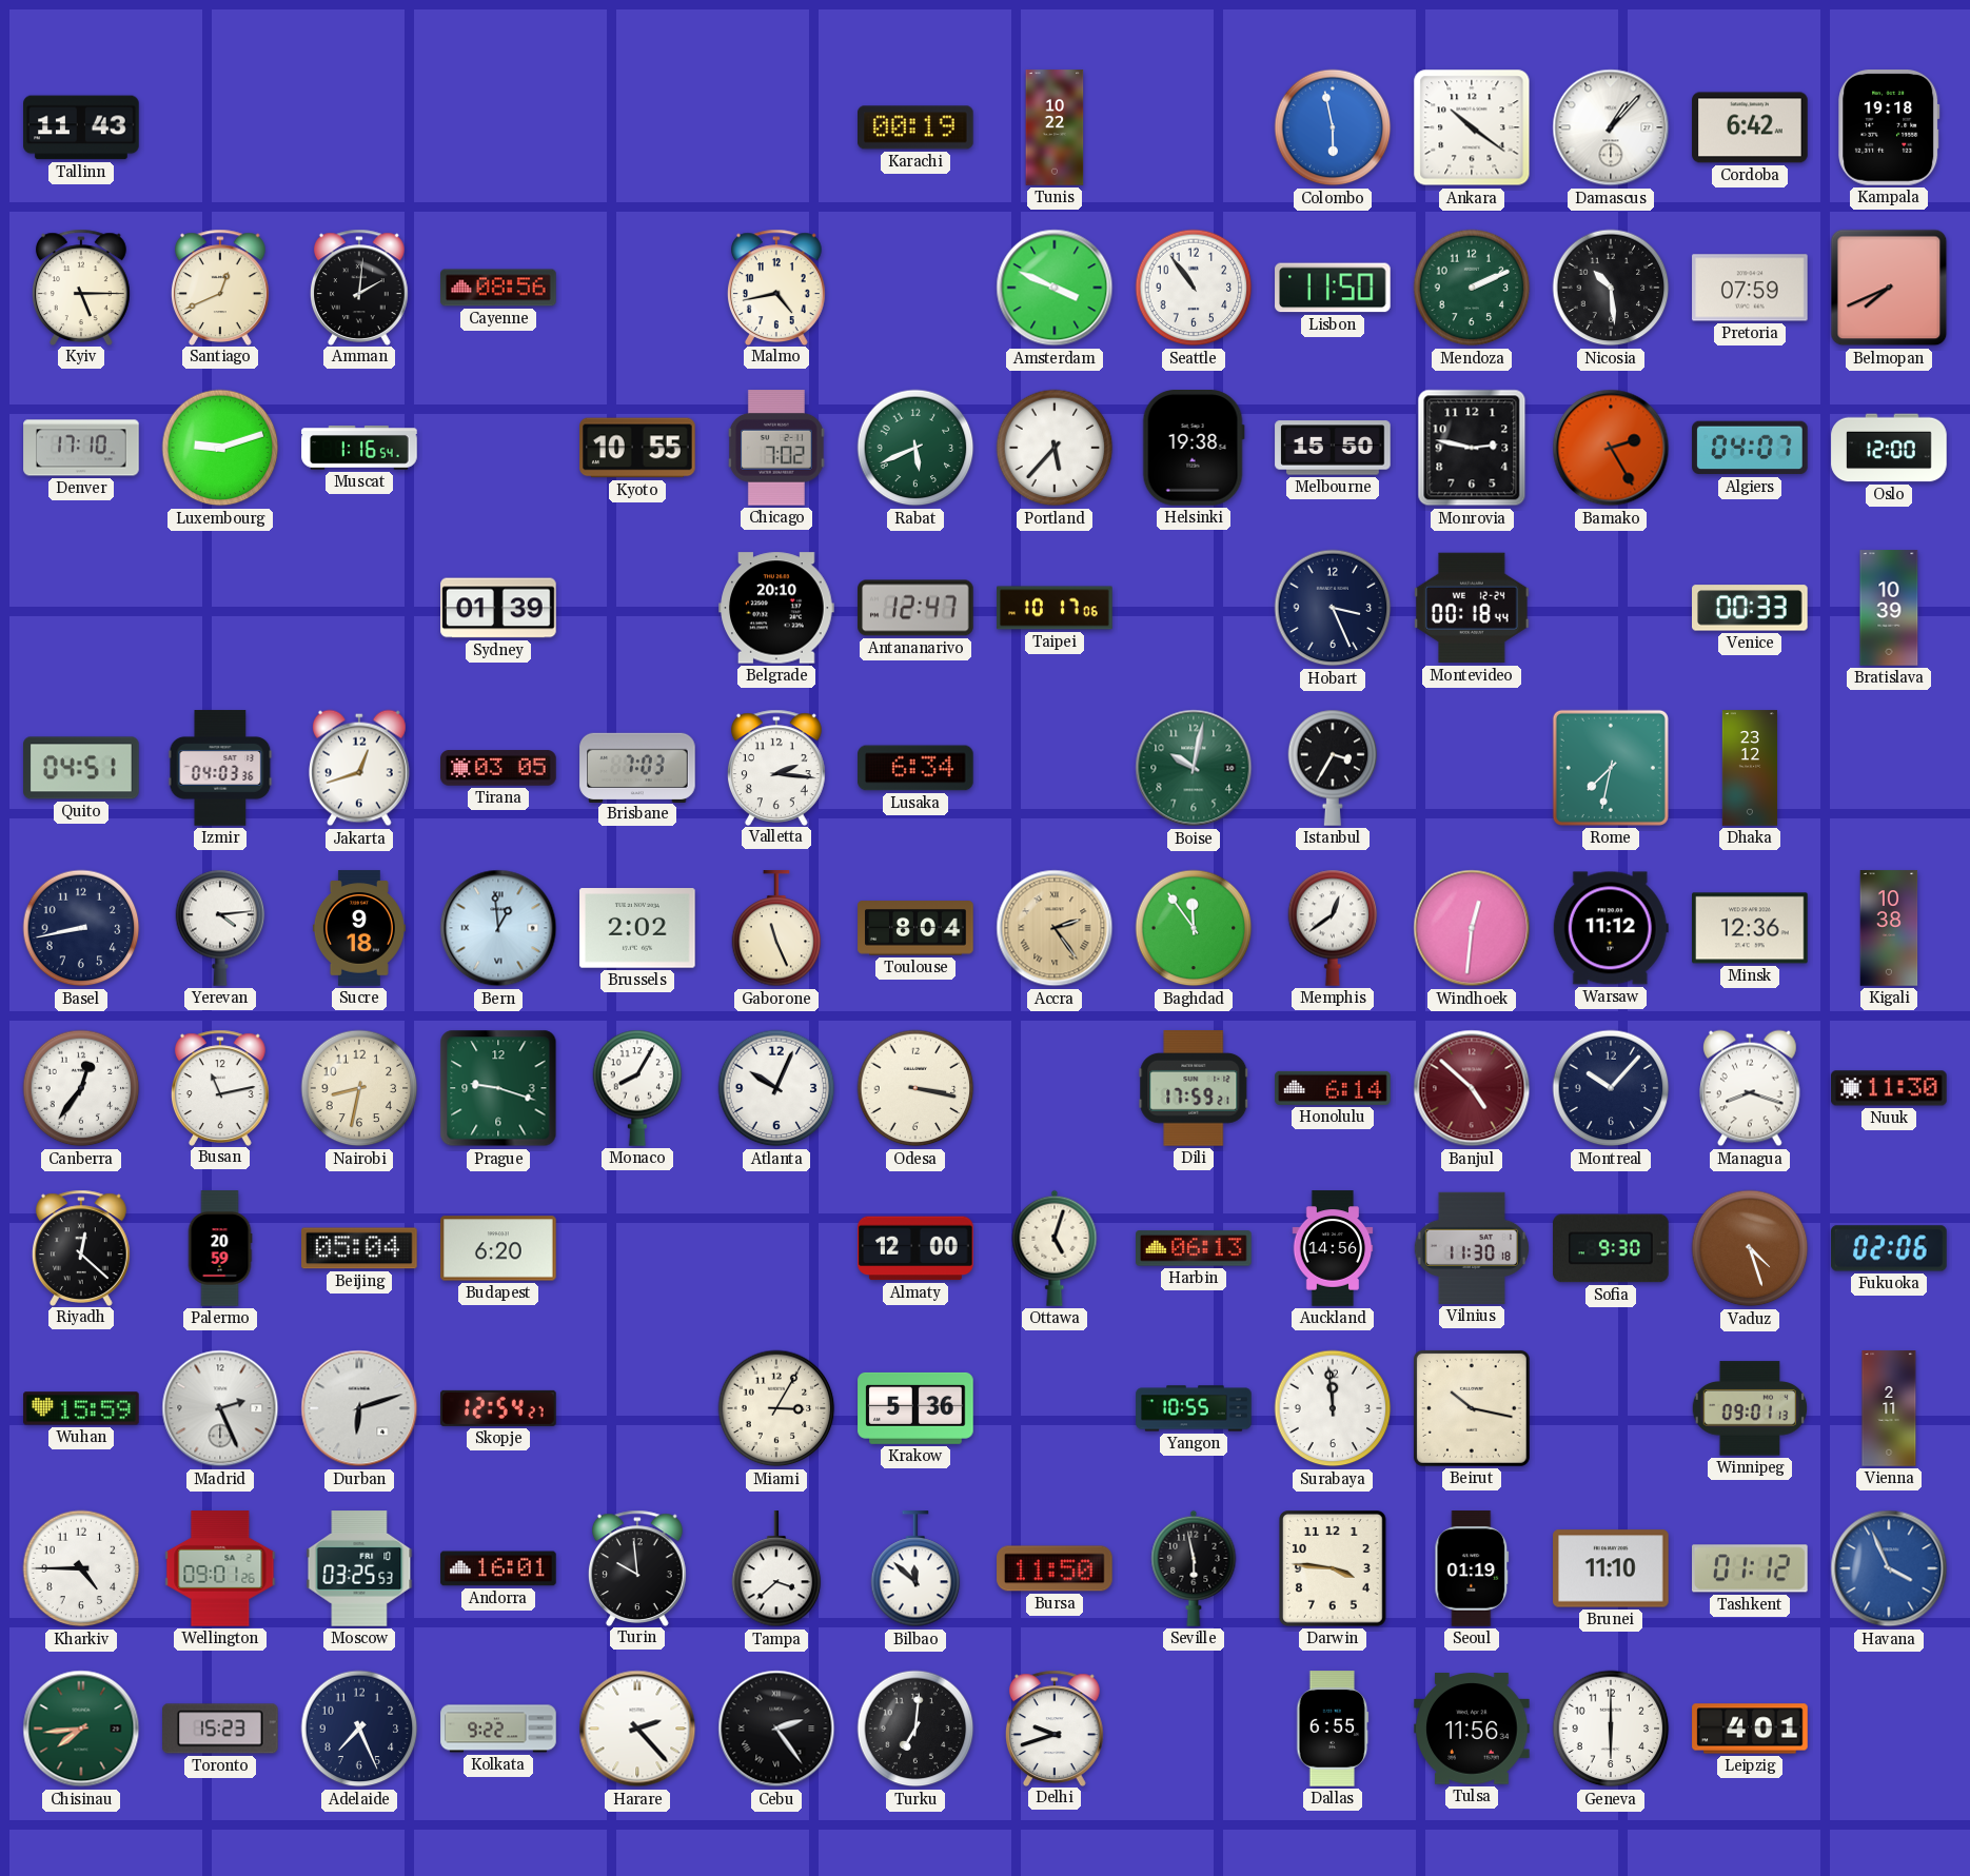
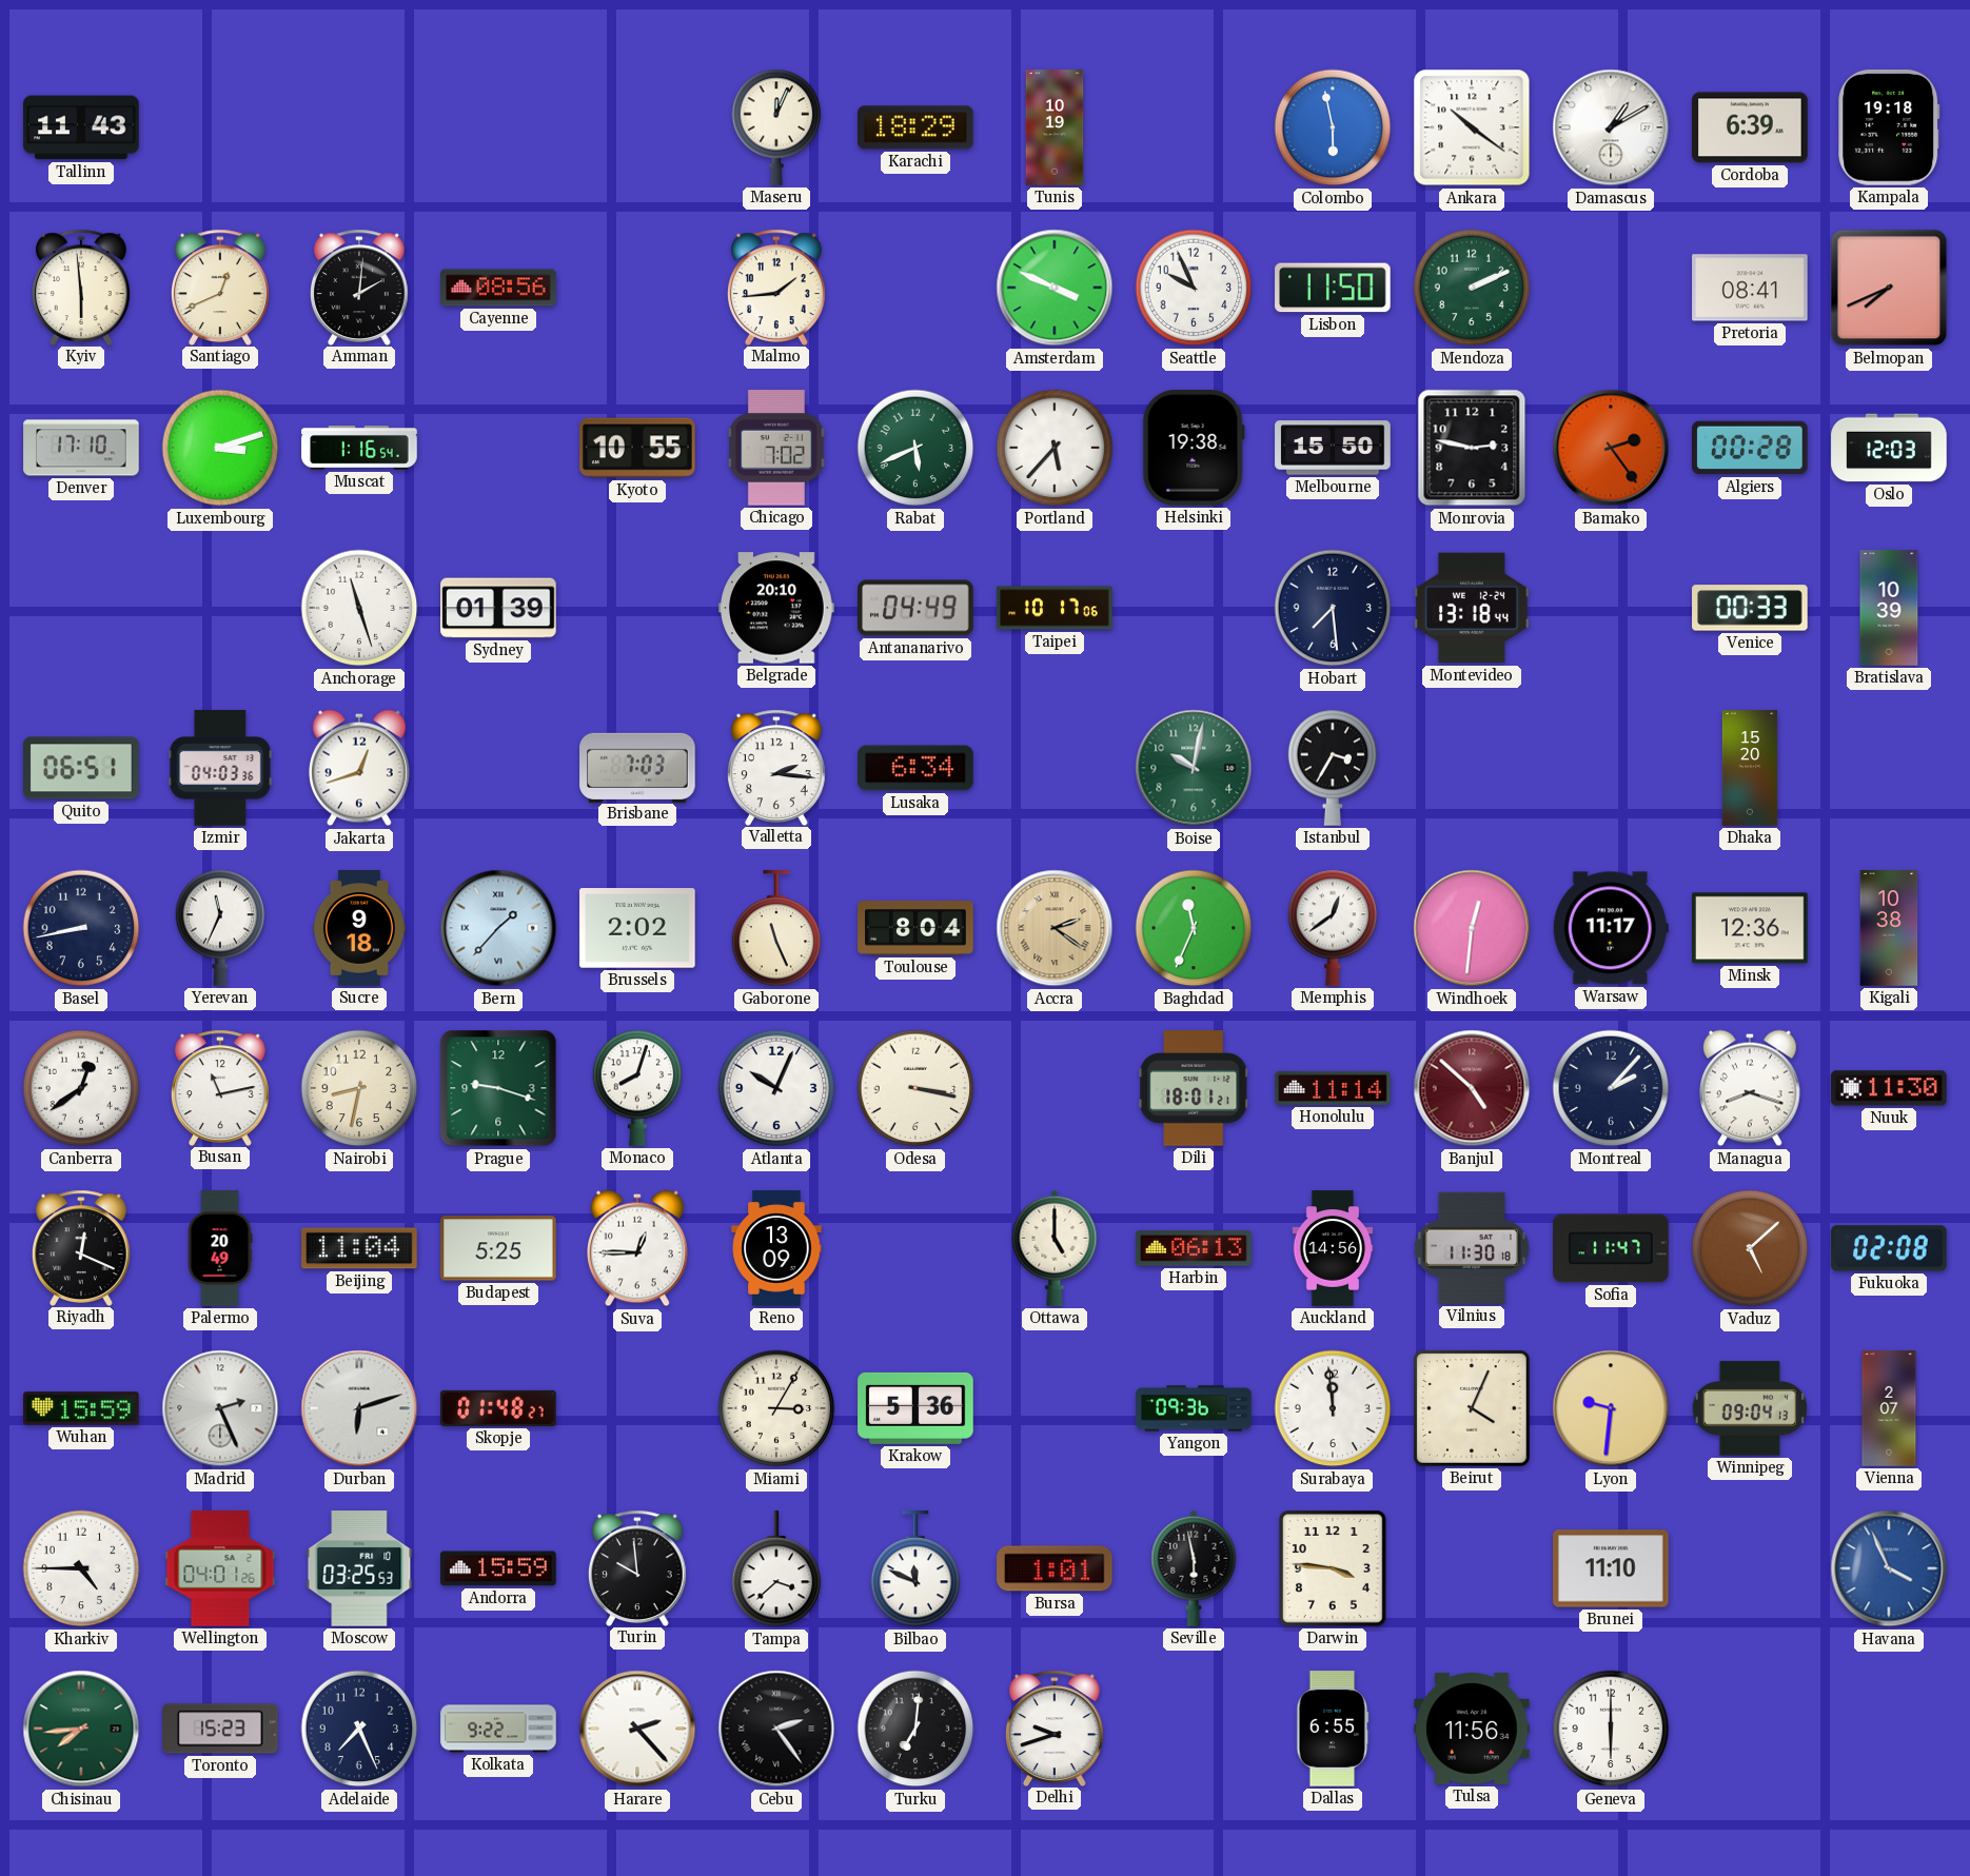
Maseru: none -> 12:04 (776, 127)
Karachi: 00:19 -> 18:29 (917, 127)
Tunis: 10:22 -> 10:19 (1055, 127)
Damascus: 1:07 -> 1:10 (1611, 127)
Cordoba: 6:42 -> 6:39 (1750, 127)
Kyiv: 5:15 -> 5:59 (81, 287)
Malmo: 4:43 -> 1:44 (776, 287)
Seattle: 10:54 -> 9:56 (1194, 288)
Nicosia: 10:29 -> none (1611, 288)
Pretoria: 07:59 -> 08:41 (1750, 288)
Luxembourg: 9:12 -> 3:12 (220, 448)
Bamako: 2:25 -> 2:24 (1611, 448)
Algiers: 04:07 -> 00:28 (1750, 448)
Oslo: 12:00 -> 12:03 (1889, 448)
Anchorage: none -> 11:27 (359, 608)
Antananarivo: 12:47 -> 04:49 (915, 608)
Hobart: 3:26 -> 7:29 (1333, 608)
Montevideo: 00:18 -> 13:18 (1472, 608)
Quito: 04:51 -> 06:51 (81, 768)
Tirana: 03:05 -> none (498, 768)
Rome: 7:32 -> none (1611, 768)
Dhaka: 23:12 -> 15:20 (1750, 768)
Yerevan: 4:14 -> 11:34 (220, 928)
Bern: 12:59 -> 1:37 (498, 928)
Accra: 2:24 -> 2:21 (1055, 928)
Baghdad: 11:54 -> 11:34 (1194, 928)
Warsaw: 11:12 -> 11:17 (1611, 928)
Canberra: 12:36 -> 12:39 (81, 1088)
Monaco: 8:05 -> 8:03 (637, 1088)
Dili: 17:59 -> 18:01 (1194, 1088)
Honolulu: 6:14 -> 11:14 (1333, 1088)
Montreal: 10:07 -> 2:07 (1611, 1088)
Riyadh: 12:22 -> 12:19 (81, 1247)
Palermo: 20:59 -> 20:49 (220, 1248)
Beijing: 05:04 -> 11:04 (359, 1248)
Budapest: 6:20 -> 5:25 (498, 1248)
Suva: none -> 12:45 (638, 1248)
Reno: none -> 13:09 (776, 1248)
Almaty: 12:00 -> none (915, 1248)
Ottawa: 5:03 -> 5:00 (1055, 1248)
Sofia: 9:30 -> 11:47 (1611, 1248)
Vaduz: 4:27 -> 5:08 (1750, 1248)
Fukuoka: 02:06 -> 02:08 (1889, 1248)
Skopje: 12:54 -> 01:48 (498, 1408)
Yangon: 10:55 -> 09:36 (1194, 1408)
Beirut: 10:17 -> 4:04 (1472, 1408)
Lyon: none -> 9:31 (1611, 1408)
Winnipeg: 09:01 -> 09:04 (1749, 1408)
Vienna: 2:11 -> 2:07 (1889, 1408)
Wellington: 09:01 -> 04:01 (220, 1568)
Andorra: 16:01 -> 15:59 (498, 1568)
Bilbao: 11:52 -> 11:49 (915, 1569)
Bursa: 11:50 -> 1:01 (1055, 1568)
Seoul: 01:19 -> none (1472, 1568)
Tashkent: 01:12 -> none (1751, 1568)
Leipzig: 4:01 -> none (1750, 1729)
